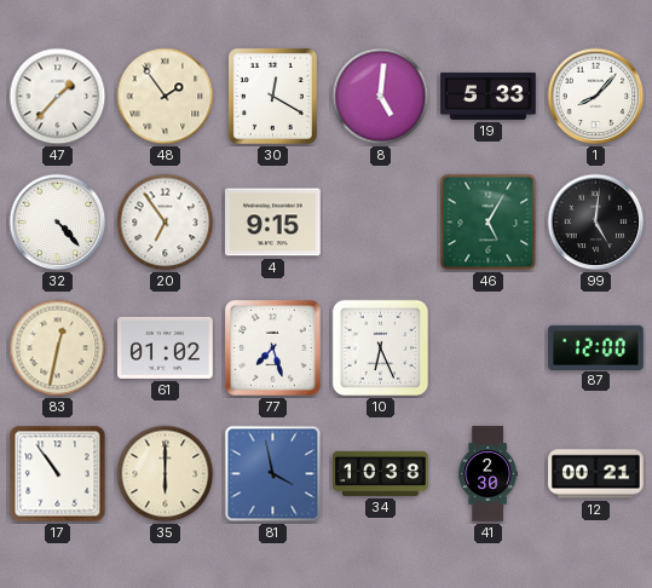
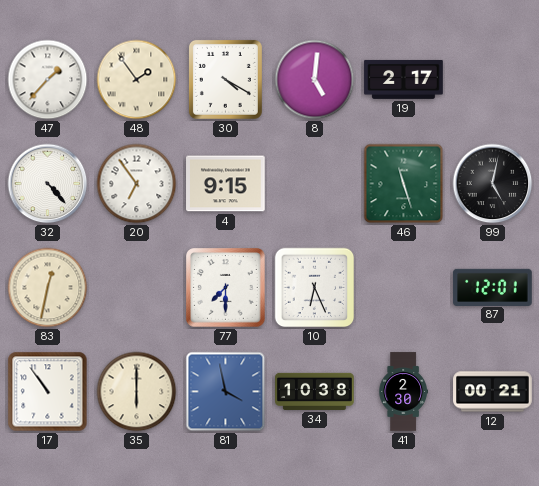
30: 12:20 -> 4:20 (225, 79)
19: 5:33 -> 2:17 (404, 79)
1: 8:07 -> none (596, 97)
46: 5:05 -> 11:27 (404, 184)
99: 5:01 -> 5:02 (493, 184)
61: 01:02 -> none (166, 347)
77: 7:27 -> 7:30 (226, 288)
87: 12:00 -> 12:01 (493, 287)
